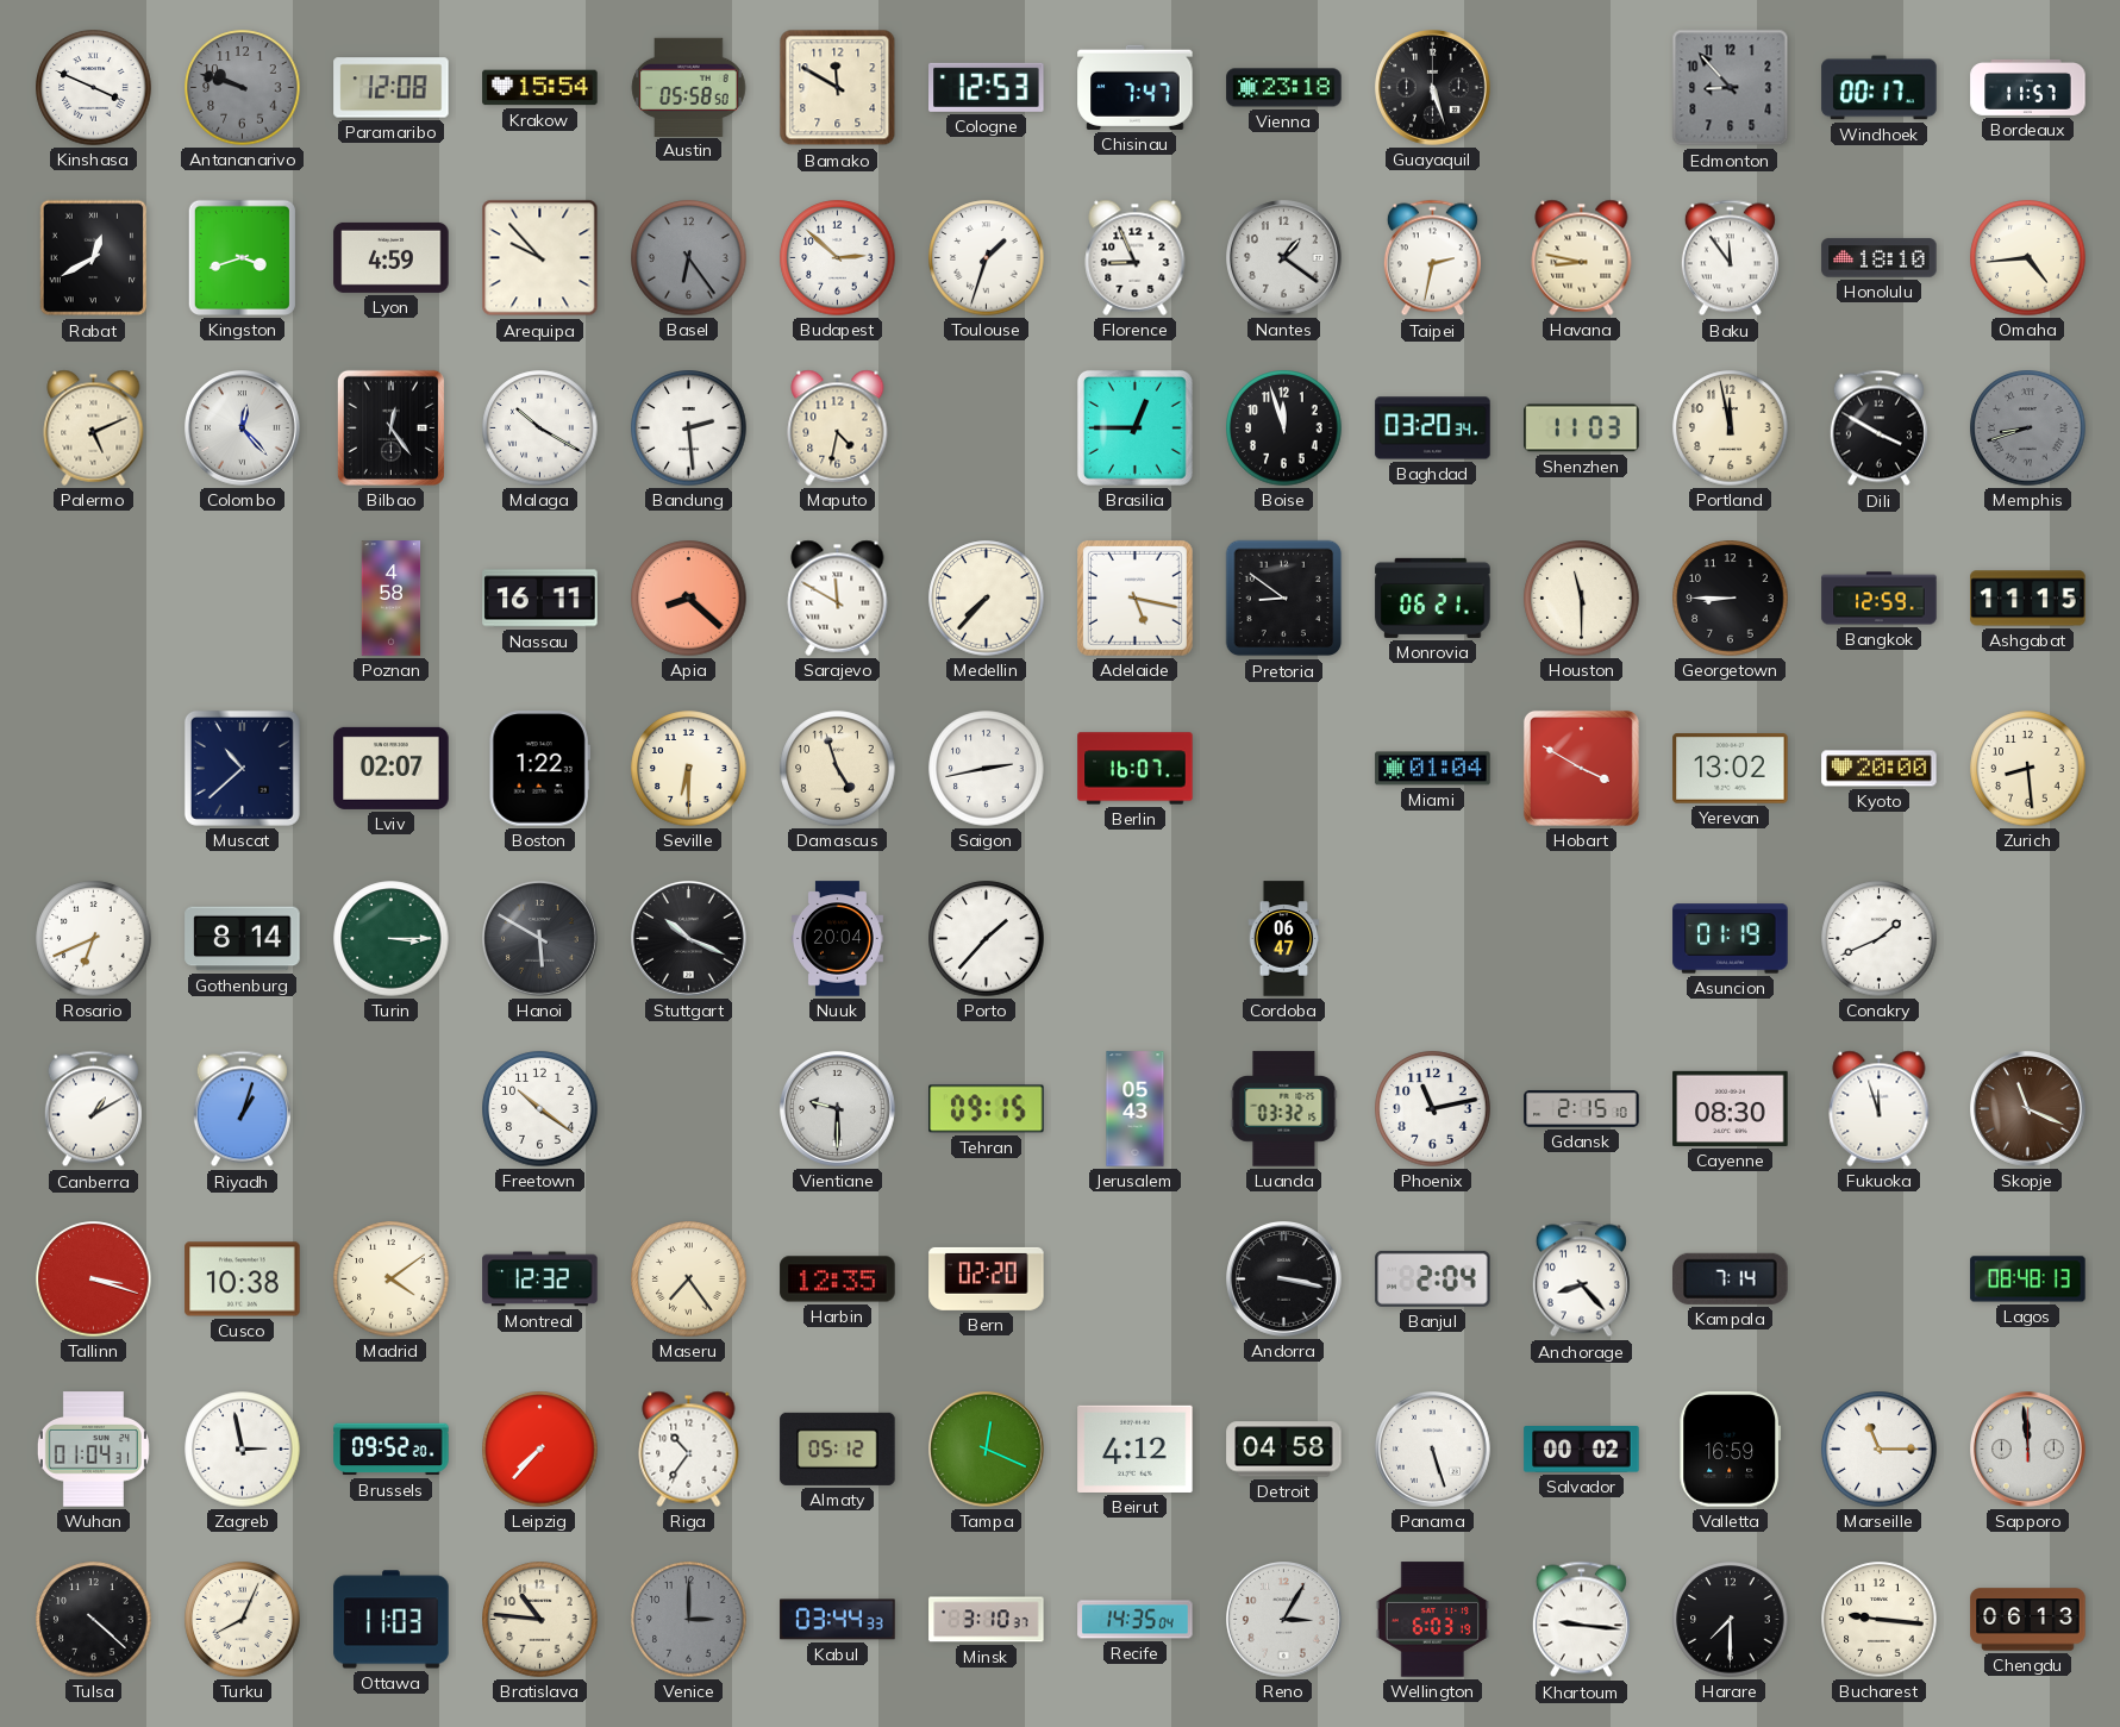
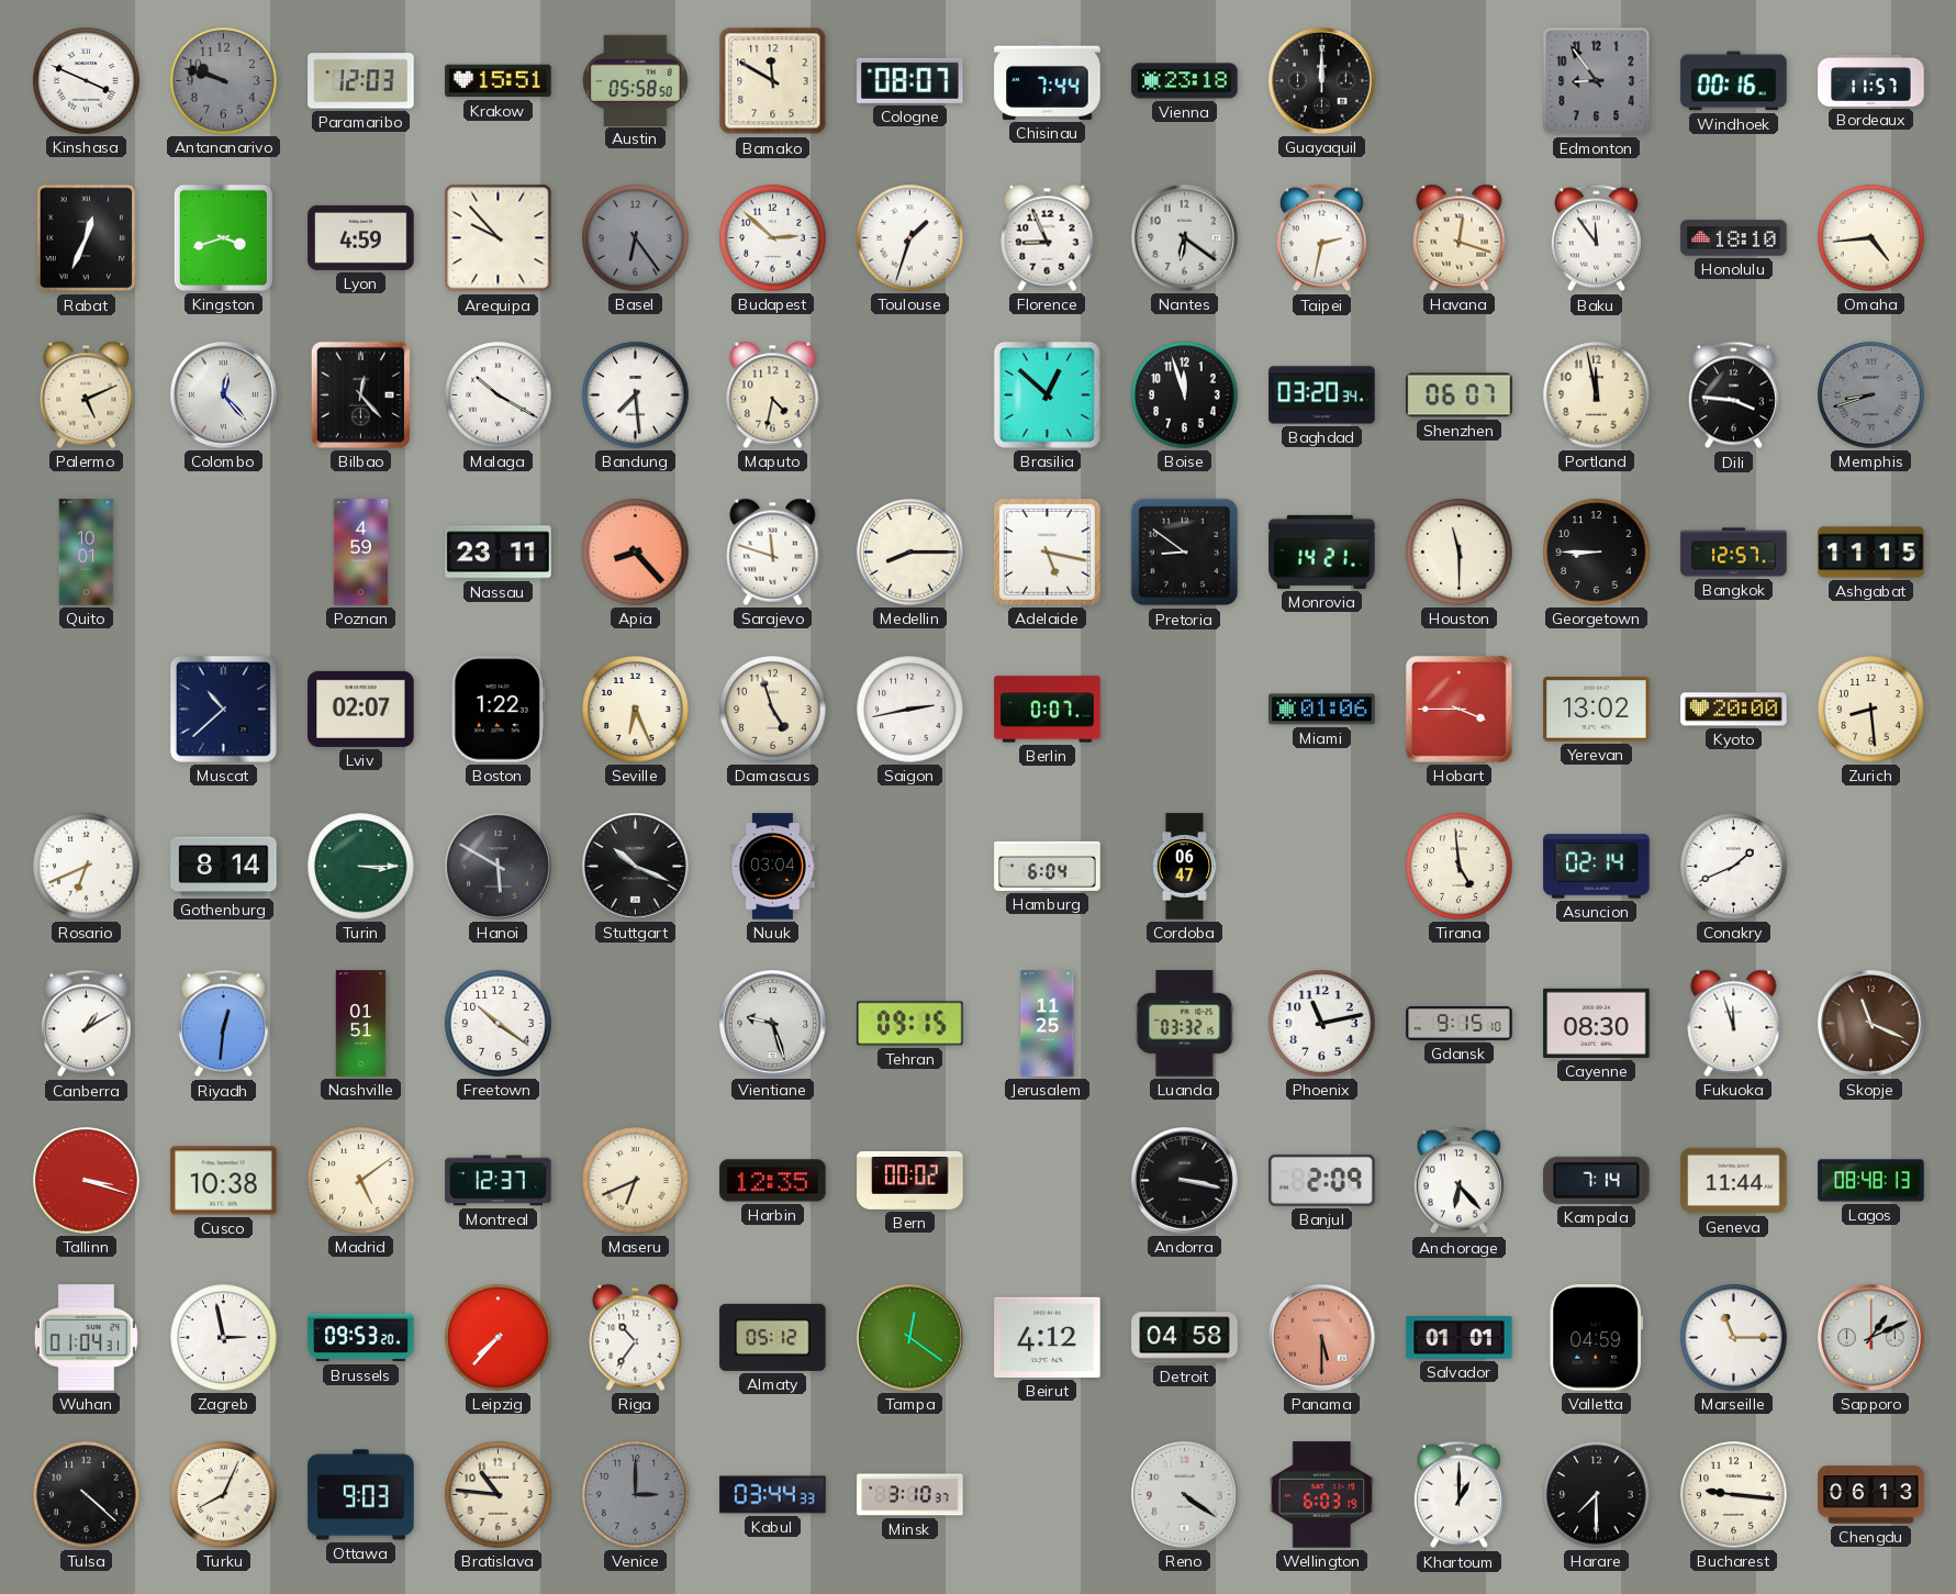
Paramaribo: 12:08 -> 12:03 (361, 81)
Krakow: 15:54 -> 15:51 (499, 81)
Cologne: 12:53 -> 08:07 (910, 80)
Chisinau: 7:47 -> 7:44 (1048, 80)
Guayaquil: 5:27 -> 12:00 (1322, 81)
Edmonton: 8:53 -> 8:54 (1597, 81)
Windhoek: 00:17 -> 00:16 (1734, 81)
Rabat: 12:40 -> 12:34 (87, 238)
Nantes: 1:21 -> 6:21 (1185, 238)
Havana: 8:47 -> 12:18 (1460, 237)
Bilbao: 12:24 -> 12:23 (360, 394)
Bandung: 2:29 -> 7:29 (636, 395)
Brasilia: 12:45 -> 12:52 (1047, 394)
Shenzhen: 11:03 -> 06:07 (1460, 395)
Dili: 3:50 -> 3:46 (1733, 395)
Quito: none -> 10:01 (87, 553)
Poznan: 4:58 -> 4:59 (361, 553)
Nassau: 16:11 -> 23:11 (499, 553)
Apia: 8:22 -> 8:23 (636, 553)
Sarajevo: 11:50 -> 11:48 (773, 551)
Medellin: 7:37 -> 8:15 (910, 553)
Monrovia: 06:21 -> 14:21 (1322, 551)
Bangkok: 12:59 -> 12:57 (1734, 553)
Seville: 6:30 -> 6:26 (636, 710)
Berlin: 16:07 -> 0:07 (1048, 710)
Miami: 01:04 -> 01:06 (1322, 710)
Hobart: 3:50 -> 3:45 (1458, 709)
Nuuk: 20:04 -> 03:04 (772, 867)
Porto: 1:37 -> none (987, 939)
Hamburg: none -> 6:04 (1048, 866)
Tirana: none -> 4:59 (1460, 867)
Asuncion: 01:19 -> 02:14 (1597, 867)
Riyadh: 1:03 -> 12:31 (223, 1024)
Nashville: none -> 01:51 (361, 1024)
Vientiane: 9:30 -> 9:27 (773, 1024)
Jerusalem: 05:43 -> 11:25 (1048, 1024)
Gdansk: 2:15 -> 9:15 (1460, 1023)
Madrid: 4:09 -> 5:09 (361, 1181)
Montreal: 12:32 -> 12:37 (499, 1181)
Maseru: 7:24 -> 6:41 (636, 1181)
Bern: 02:20 -> 00:02 (910, 1180)
Banjul: 2:04 -> 2:09 (1322, 1180)
Anchorage: 8:23 -> 6:23 (1458, 1181)
Geneva: none -> 11:44 (1734, 1181)
Brussels: 09:52 -> 09:53 (361, 1338)
Tampa: 12:19 -> 12:21 (910, 1338)
Panama: 5:27 -> 5:30 (1322, 1338)
Panama dial: white -> salmon (1322, 1338)
Salvador: 00:02 -> 01:01 (1460, 1338)
Valletta: 16:59 -> 04:59 (1597, 1338)
Sapporo: 11:59 -> 1:11 (1871, 1338)
Ottawa: 11:03 -> 9:03 (361, 1495)
Recife: 14:35 -> none (1136, 1620)
Reno: 3:05 -> 4:21 (1185, 1495)
Khartoum: 9:16 -> 1:00 (1458, 1495)
